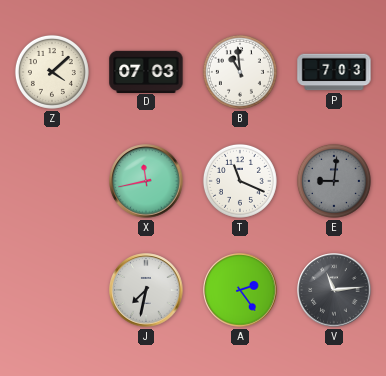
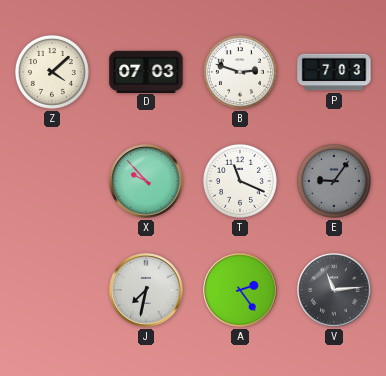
B: 10:59 -> 2:48 (240, 72)
X: 11:43 -> 9:53 (146, 181)
E: 9:01 -> 9:06 (334, 181)
